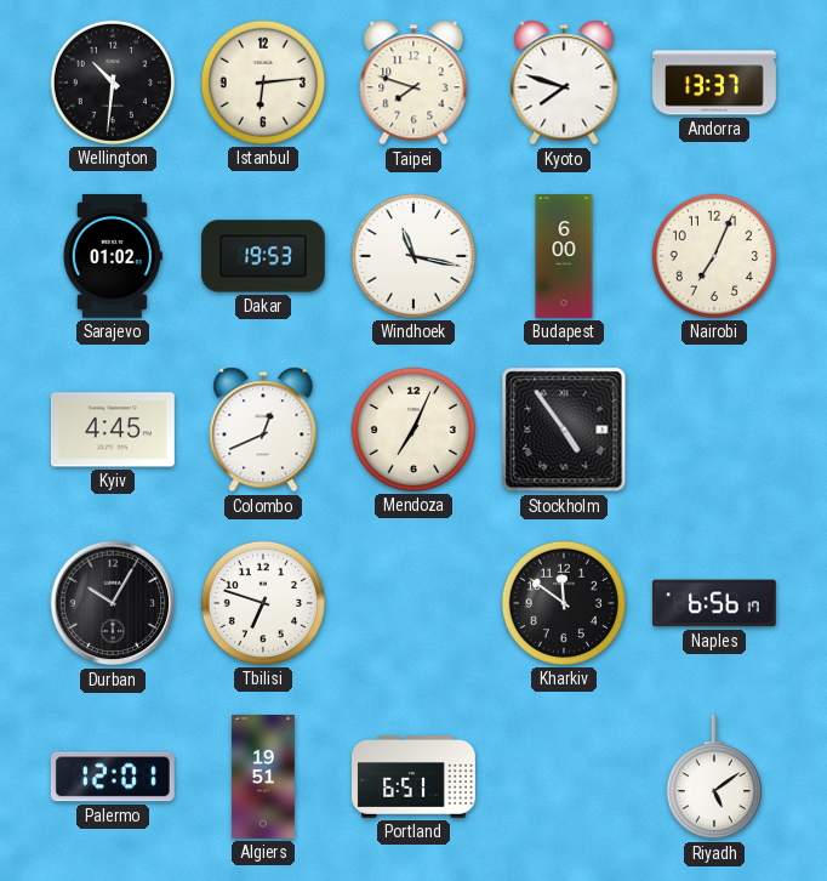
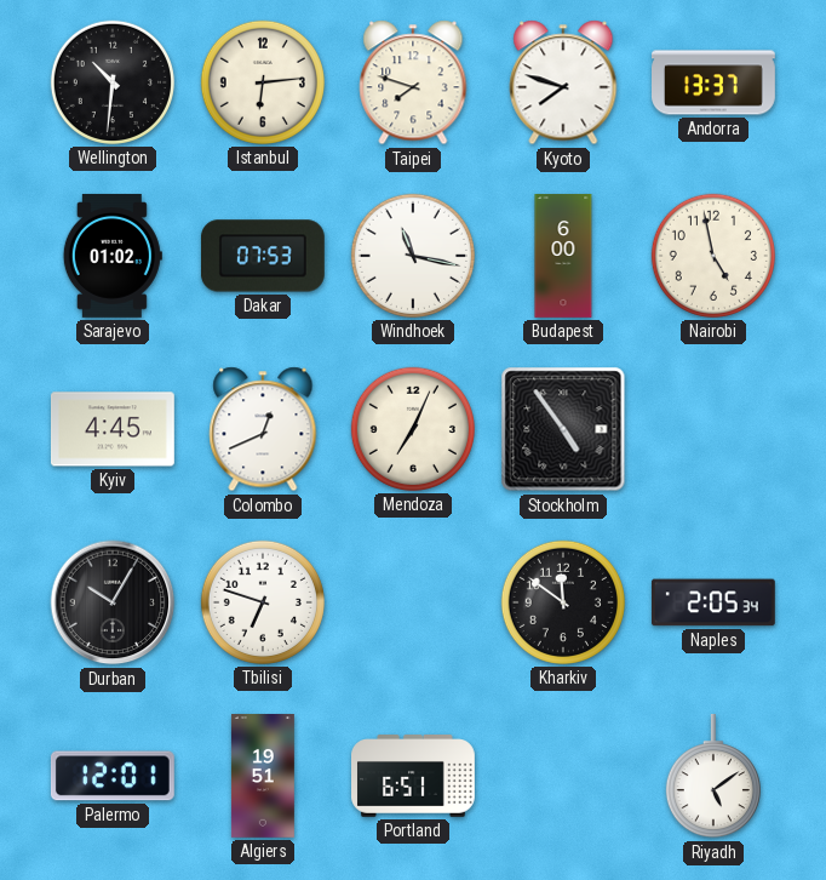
Dakar: 19:53 -> 07:53 (263, 256)
Nairobi: 7:04 -> 4:58 (713, 256)
Naples: 6:56 -> 2:05 (713, 602)
